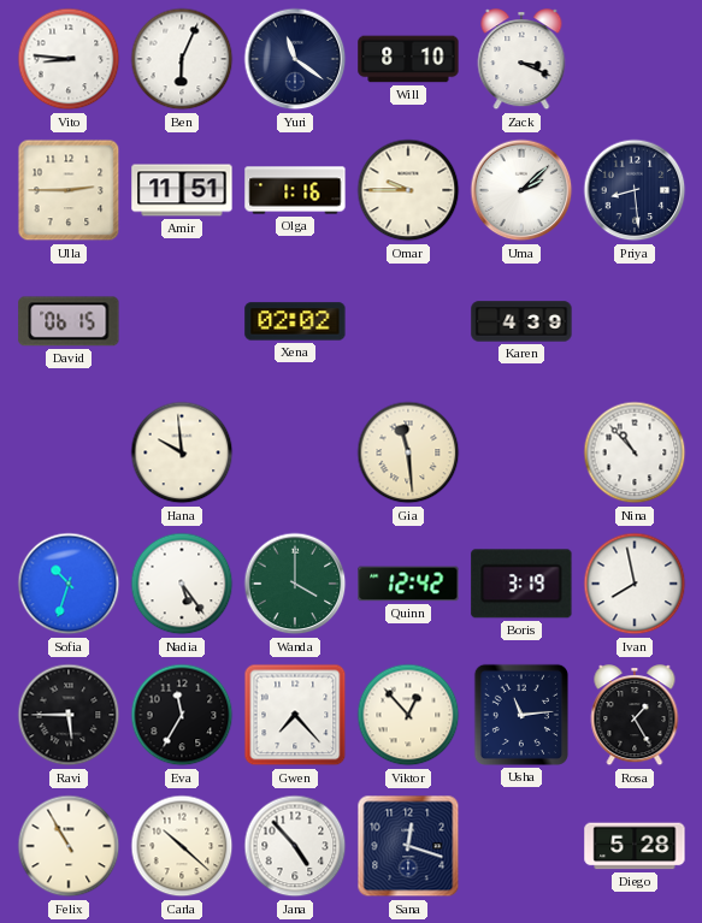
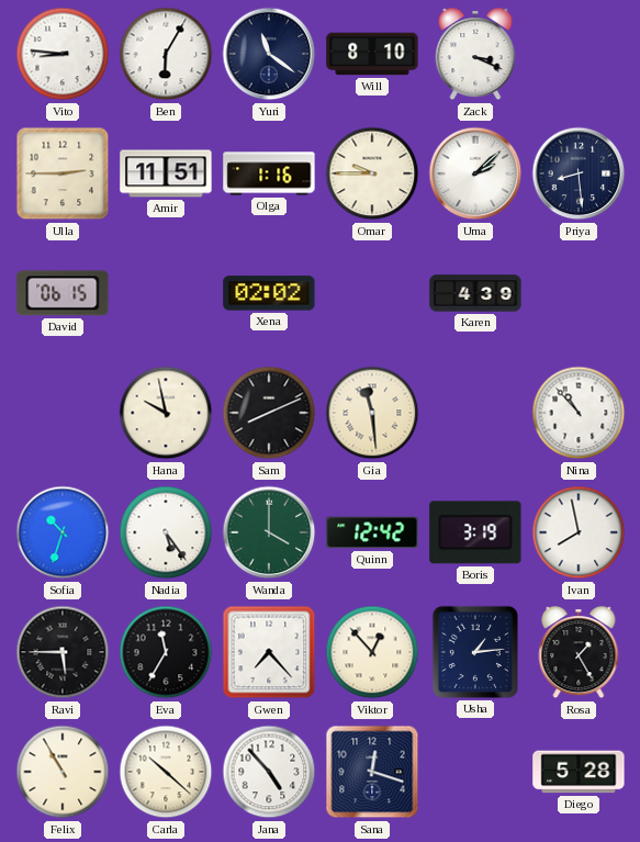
Ben: 6:04 -> 6:05 (166, 54)
Hana: 9:59 -> 9:58 (166, 413)
Sam: none -> 8:11 (269, 413)
Usha: 11:14 -> 1:14 (475, 652)
